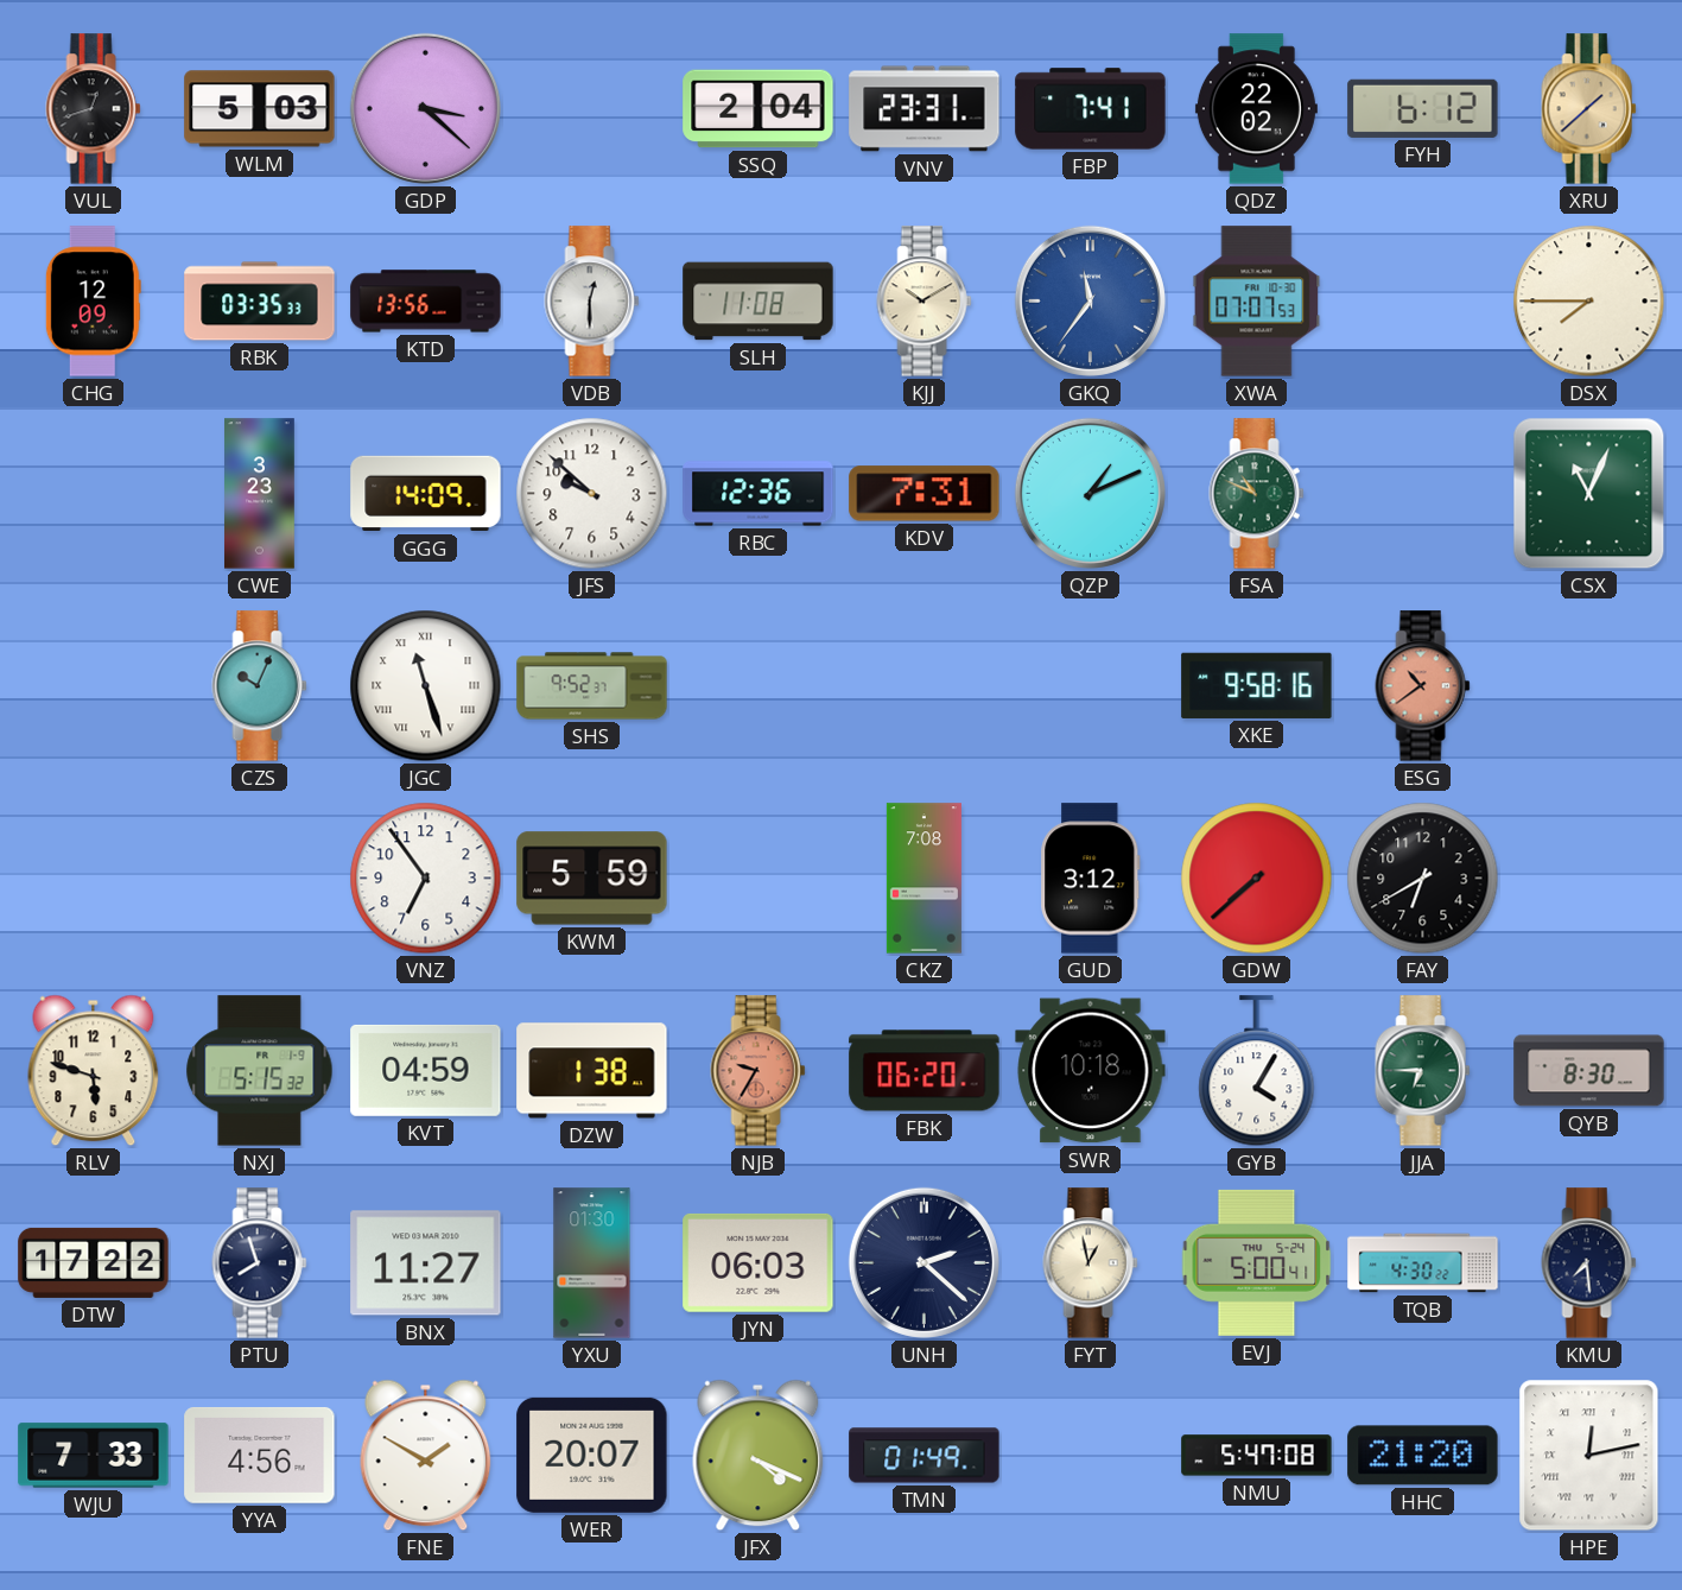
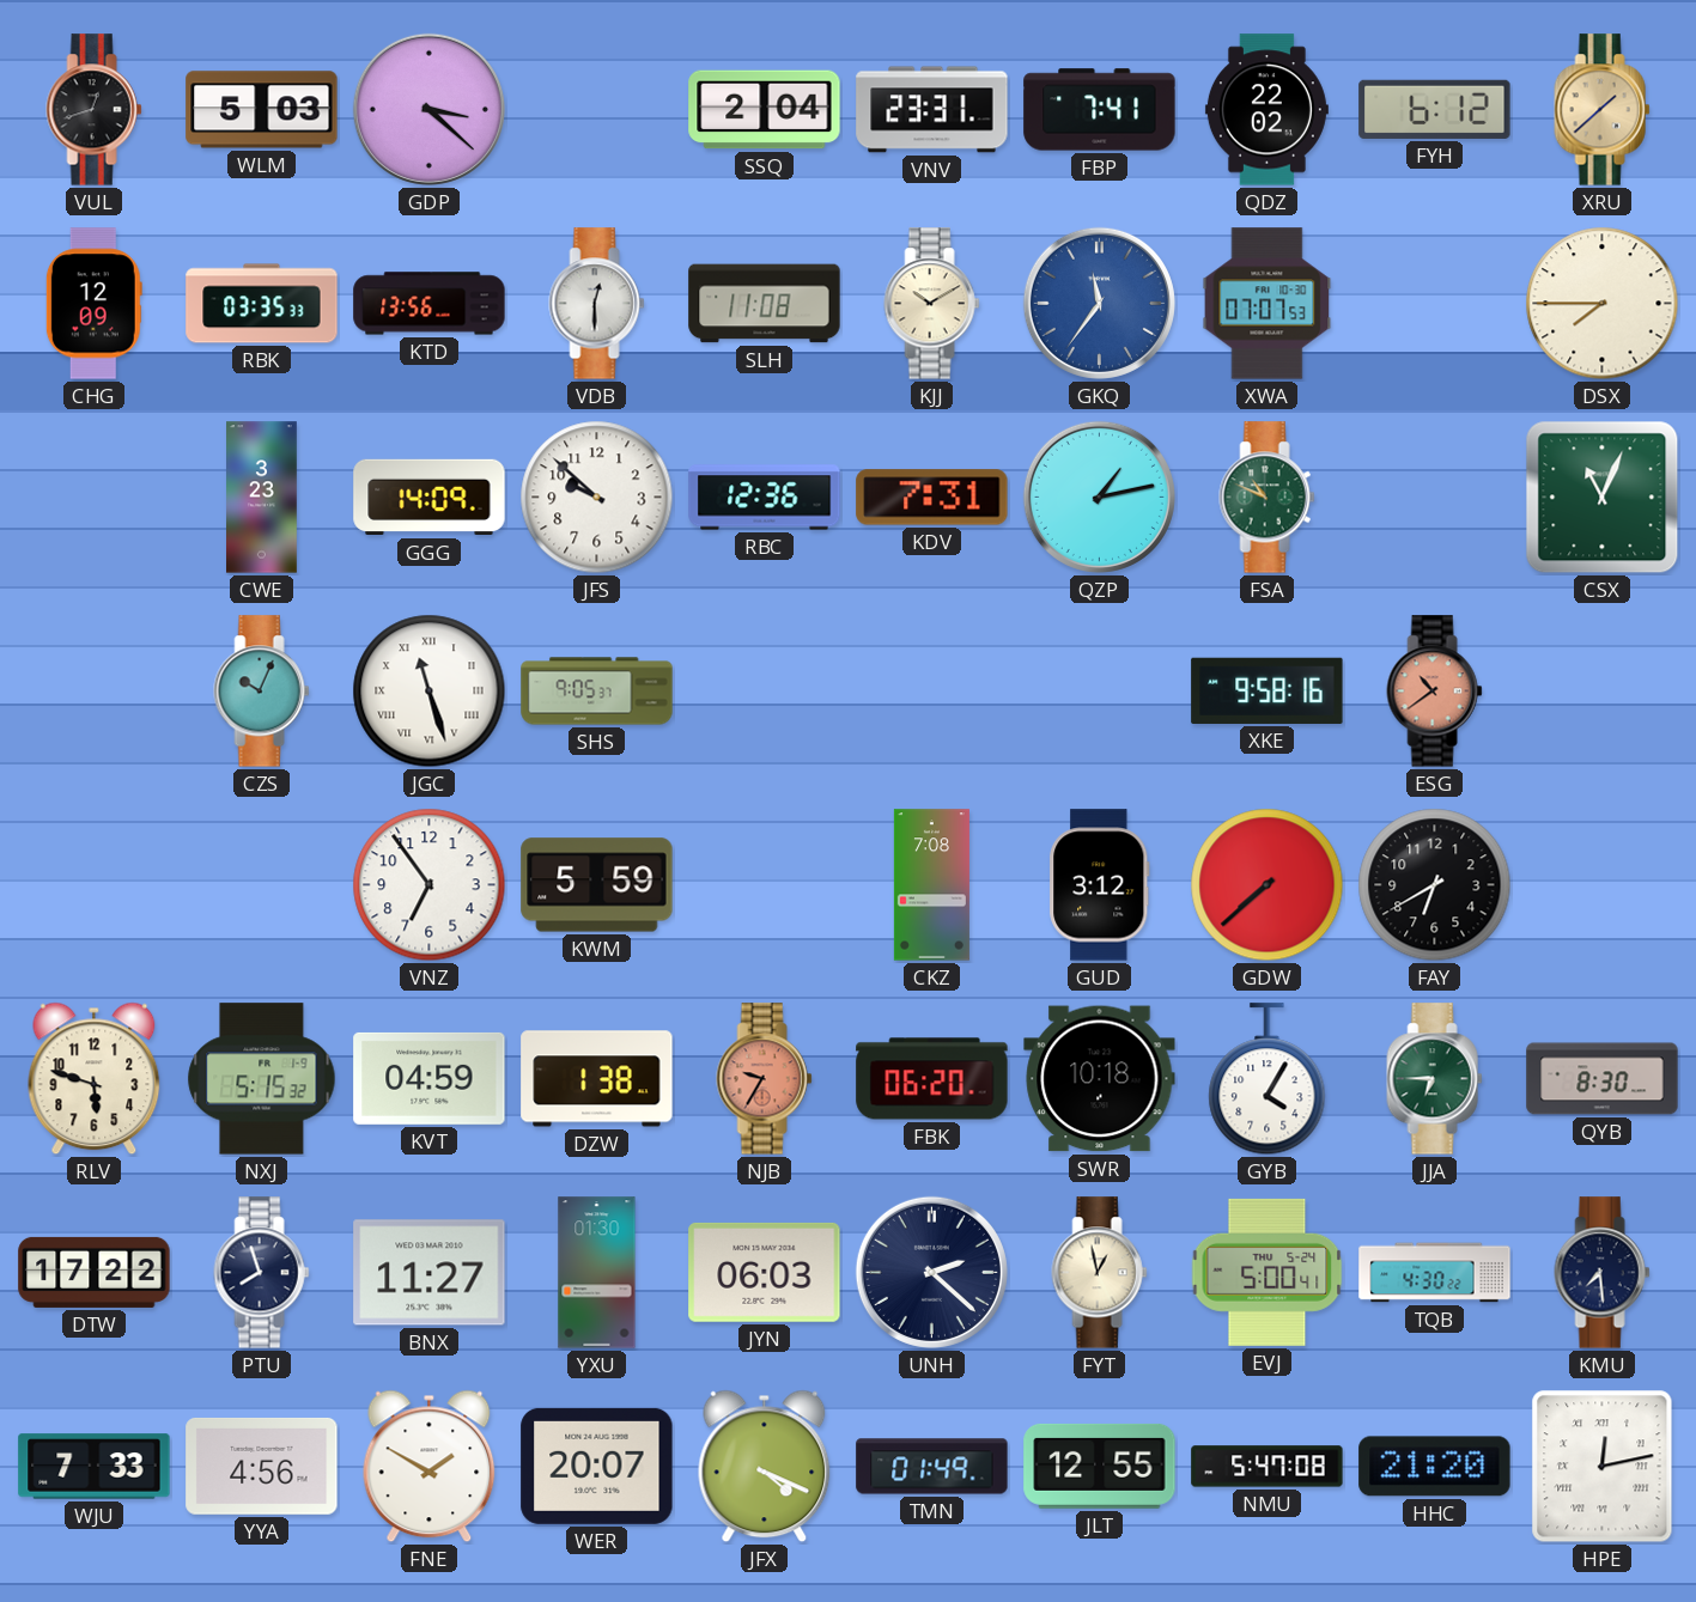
QZP: 1:11 -> 1:13 (1099, 497)
SHS: 9:52 -> 9:05 (597, 692)
JLT: none -> 12:55 (1100, 1466)
